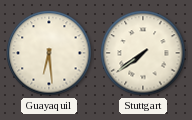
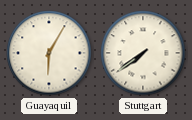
Guayaquil: 6:29 -> 6:05 (49, 53)
